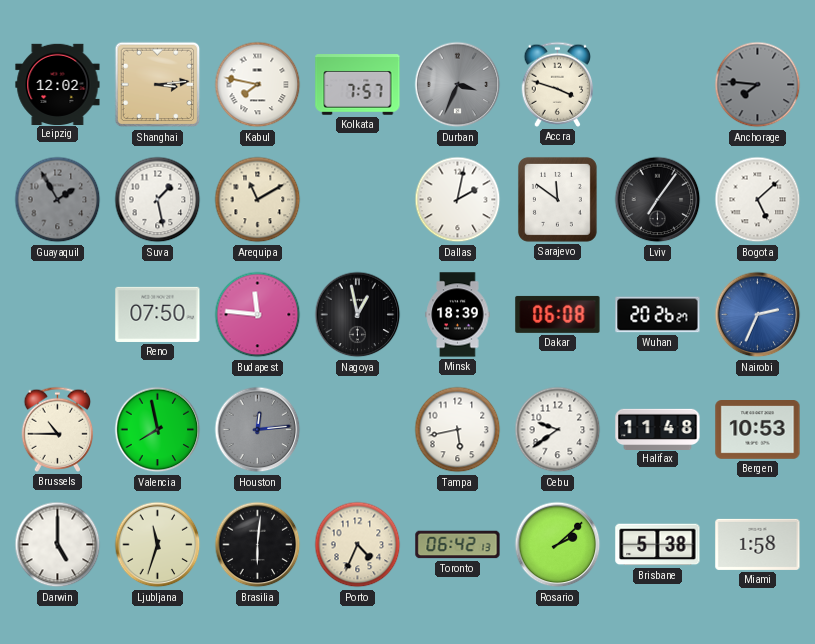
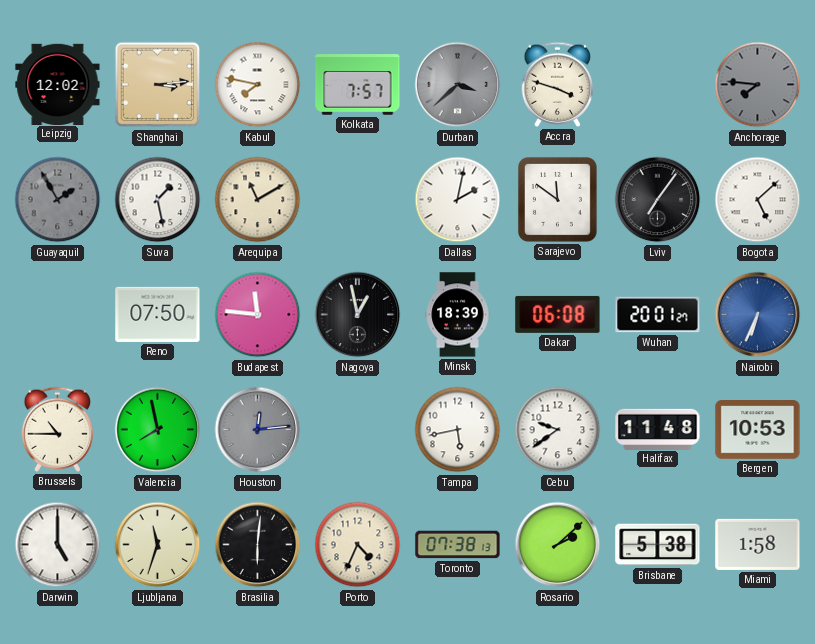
Durban: 3:34 -> 3:38 (458, 85)
Wuhan: 20:26 -> 20:01 (658, 315)
Nairobi: 2:34 -> 6:34 (758, 315)
Toronto: 06:42 -> 07:38 (458, 545)
